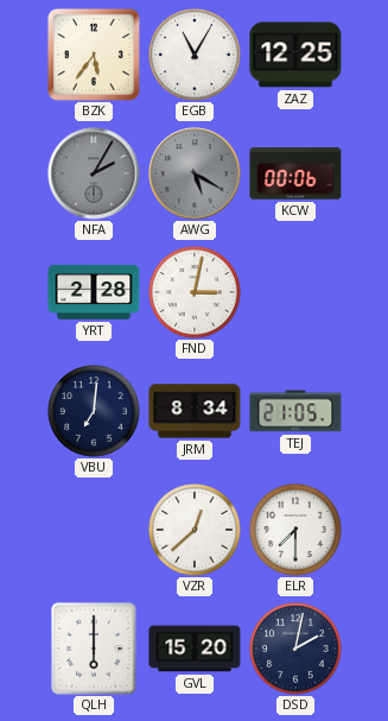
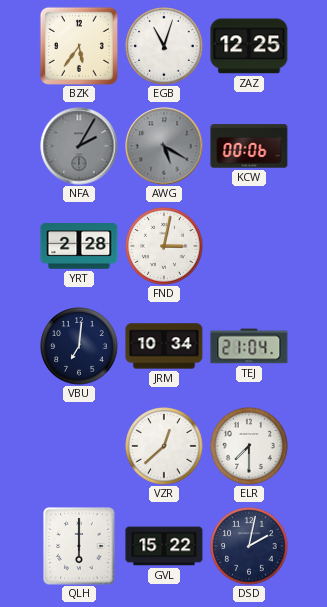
EGB: 11:05 -> 11:03 (164, 46)
JRM: 8:34 -> 10:34 (164, 346)
TEJ: 21:05 -> 21:04 (249, 346)
GVL: 15:20 -> 15:22 (164, 546)
